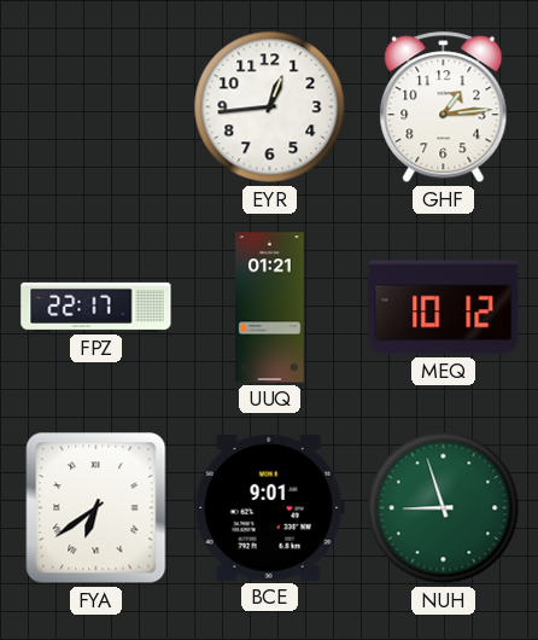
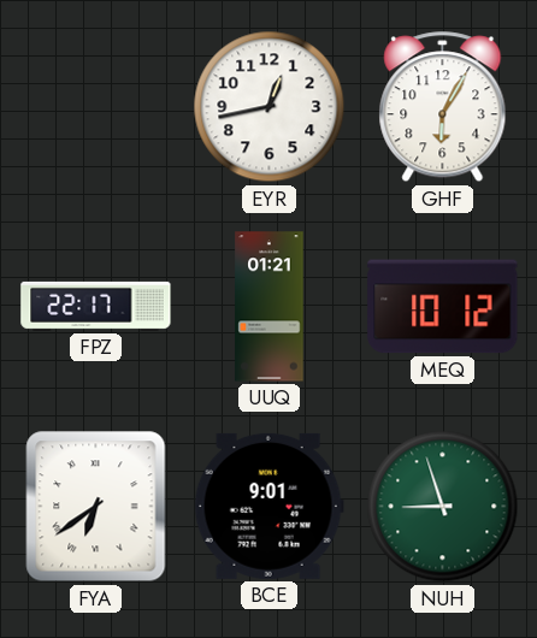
EYR: 12:44 -> 12:43 (270, 107)
GHF: 1:14 -> 6:05 (443, 107)
